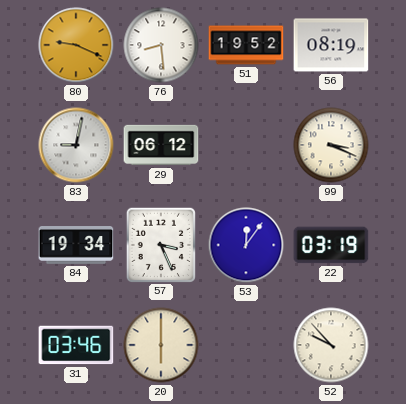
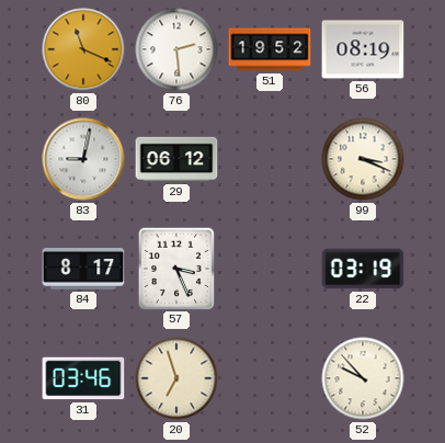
80: 9:19 -> 11:19 (83, 49)
76: 8:29 -> 2:29 (176, 49)
84: 19:34 -> 8:17 (83, 270)
53: 12:06 -> none (246, 245)
20: 6:00 -> 6:57 (176, 378)
